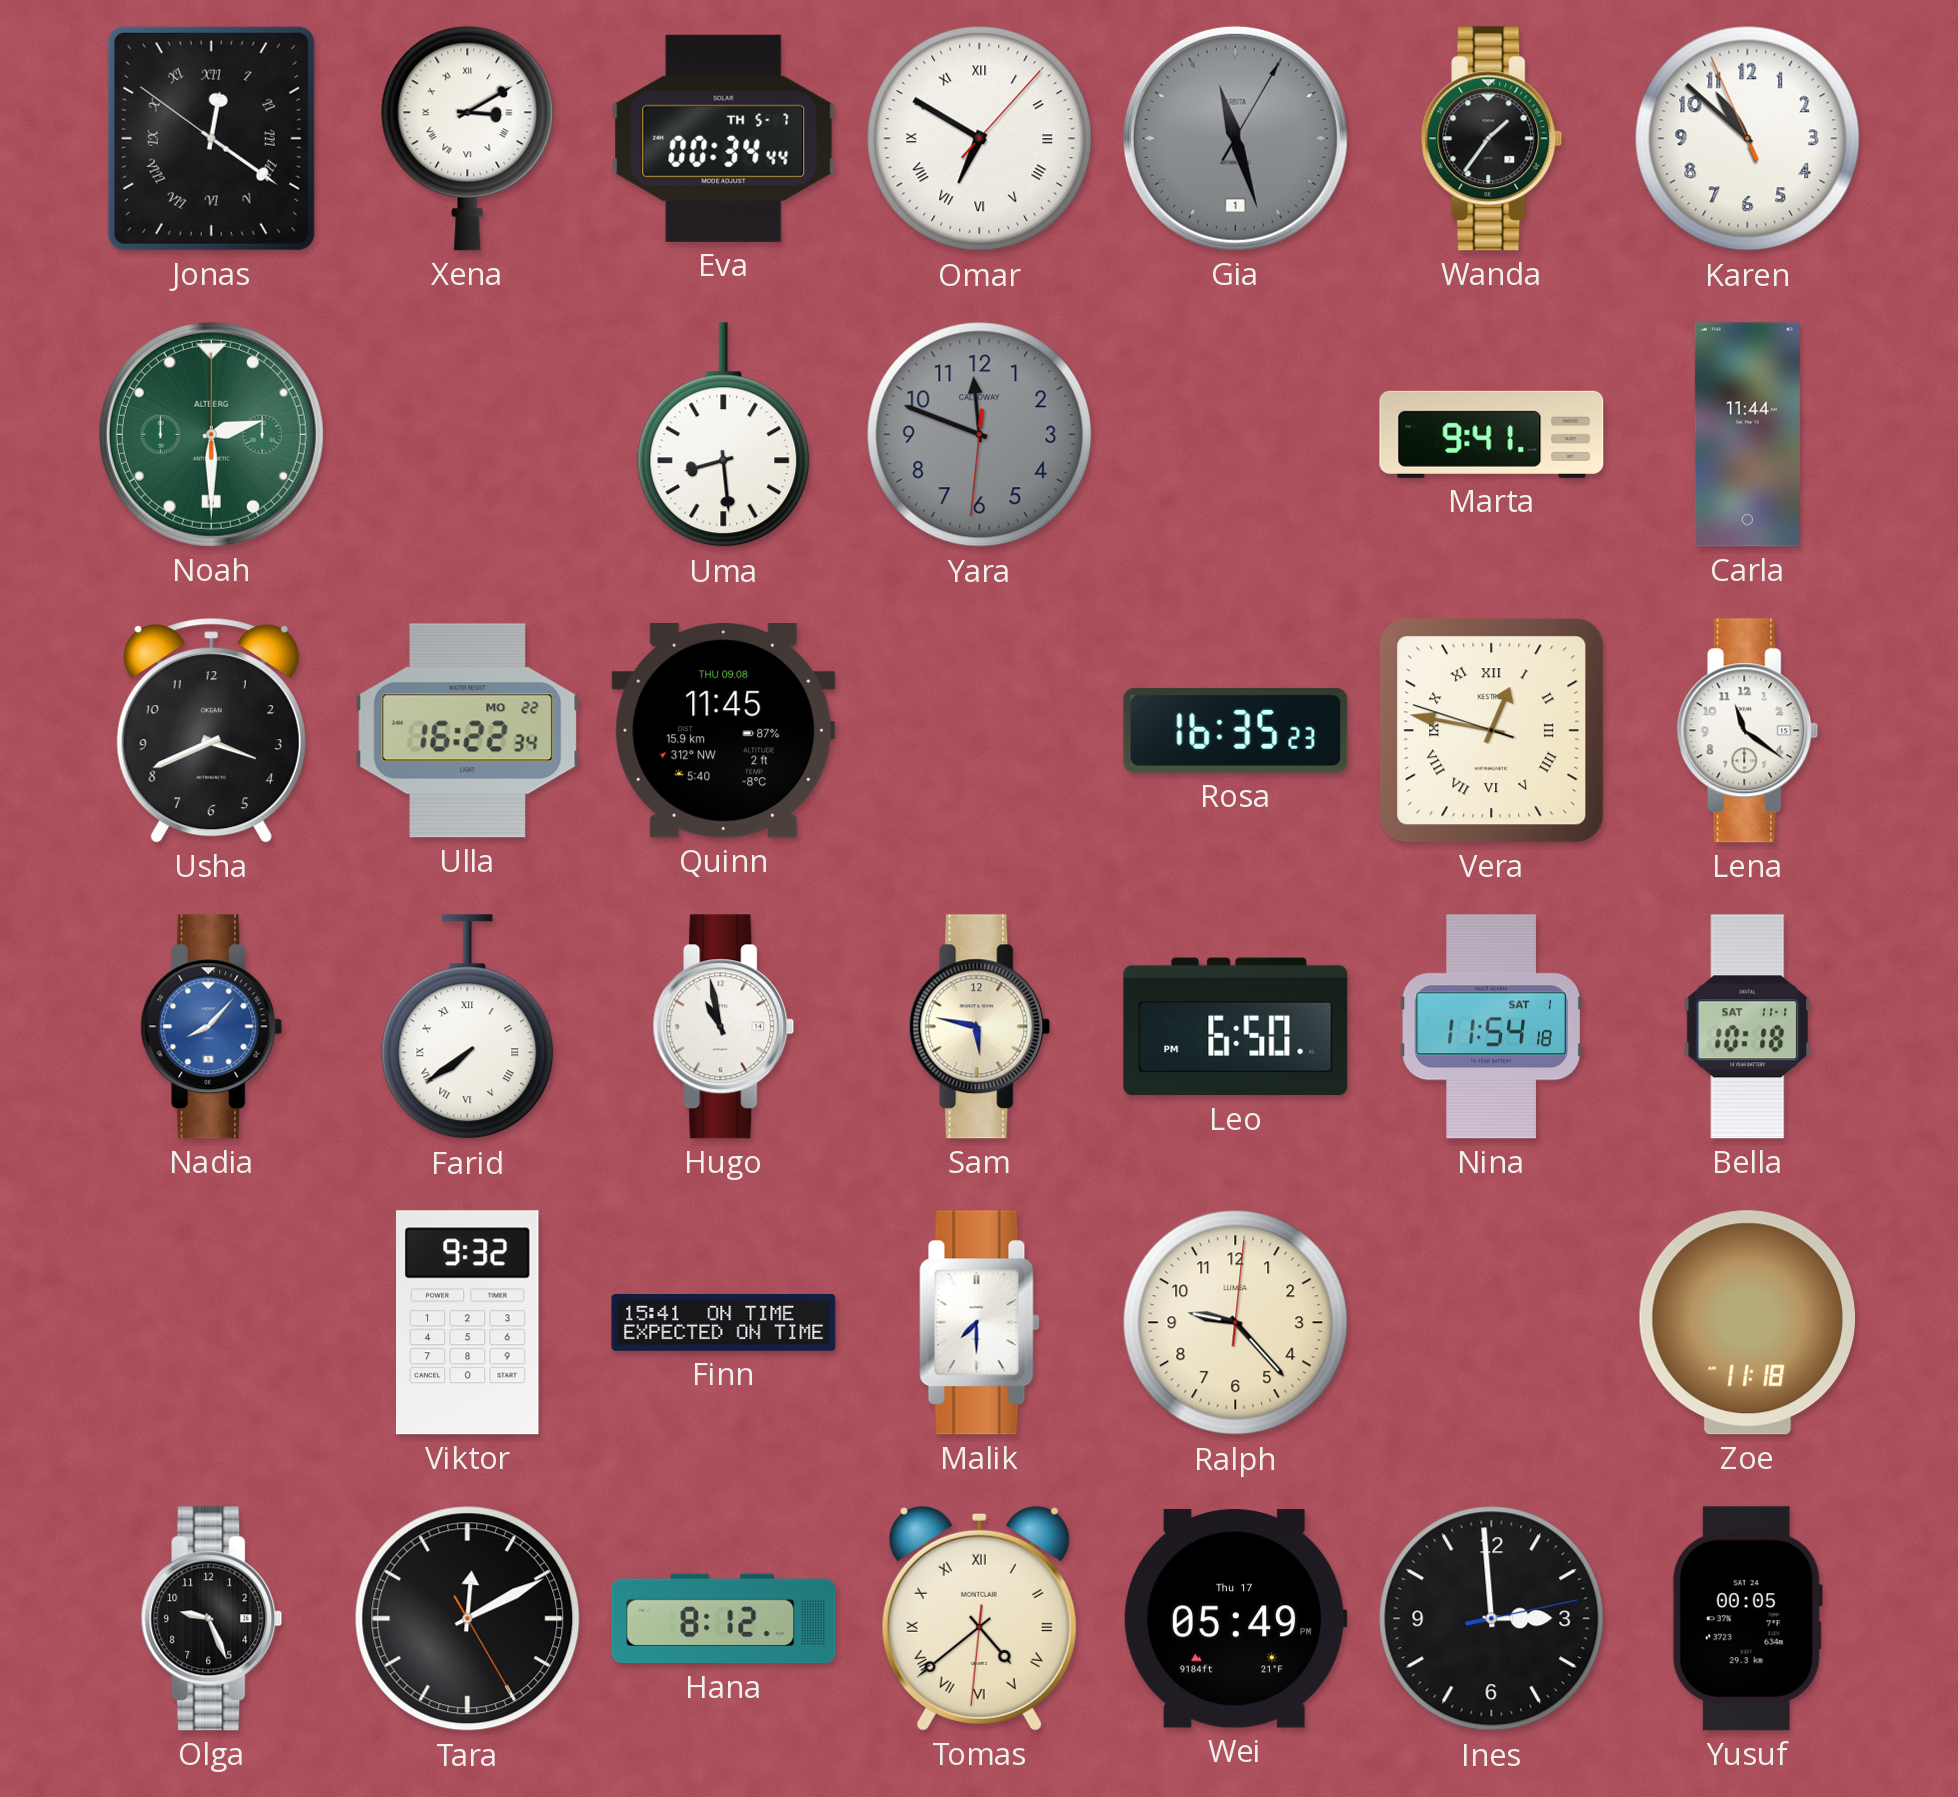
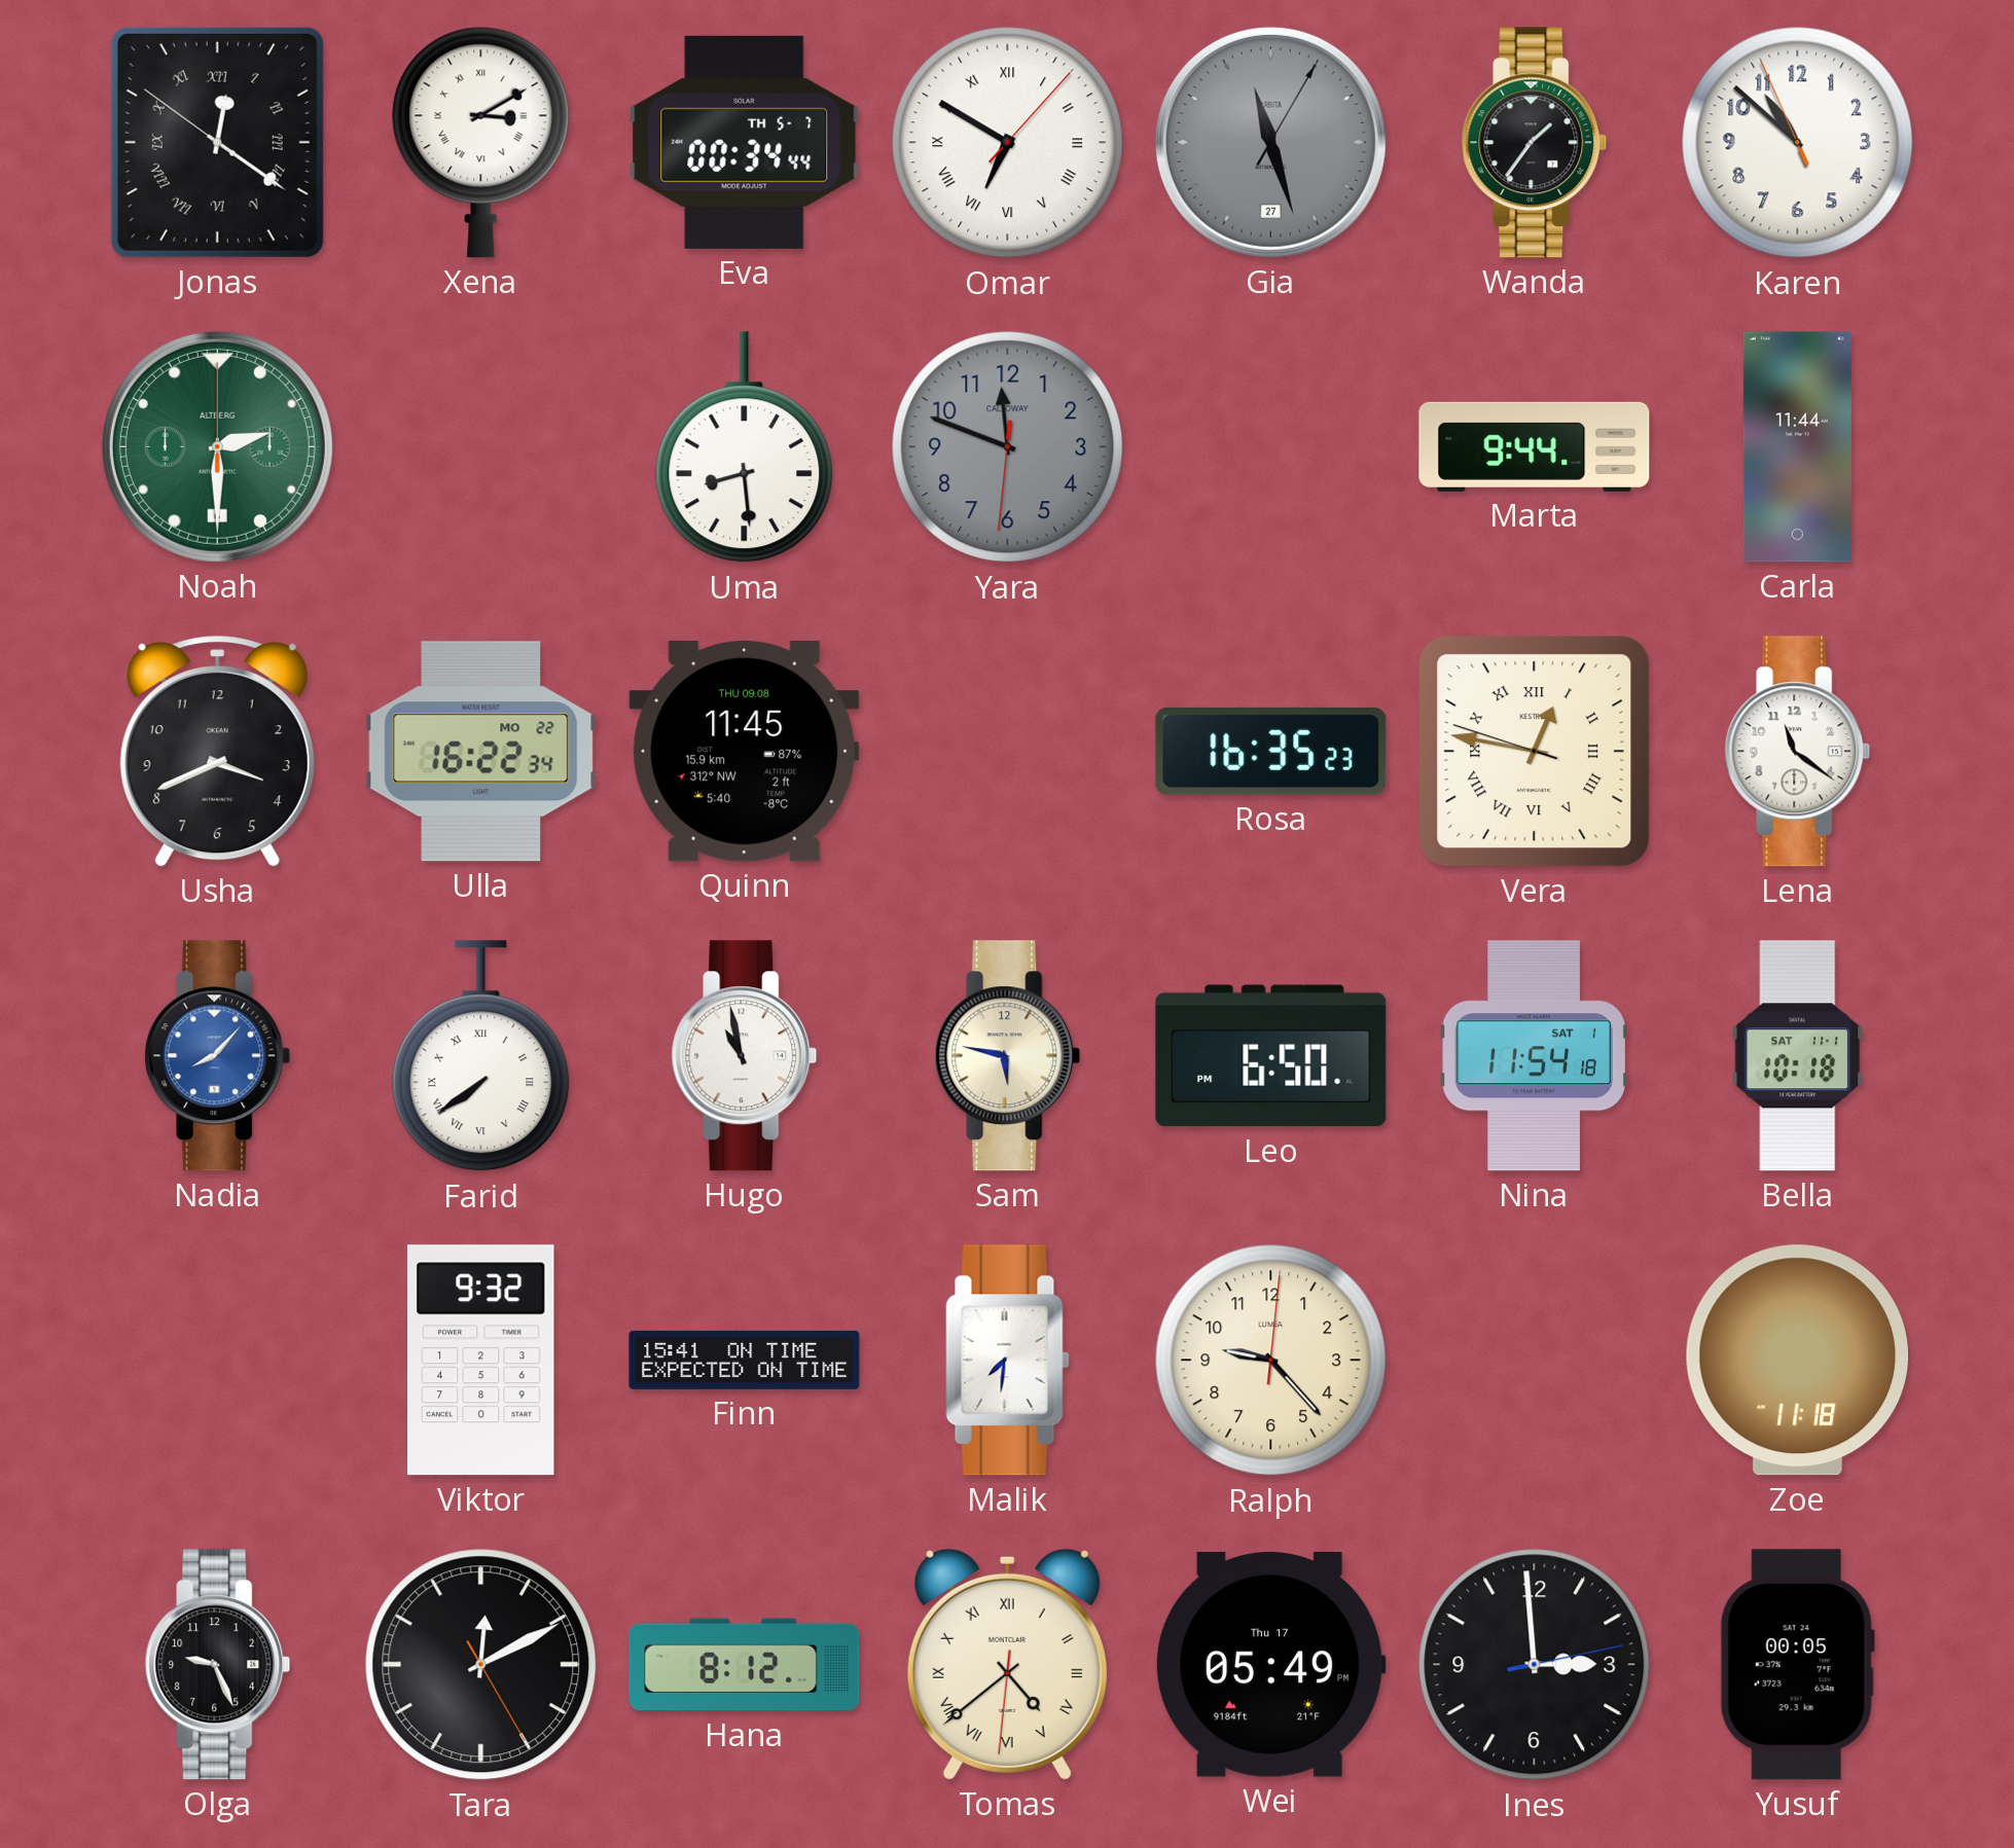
Gia date: 1 -> 27 (1270, 142)
Marta: 9:41 -> 9:44 (1535, 446)
Malik: 7:30 -> 7:31 (1008, 1361)
